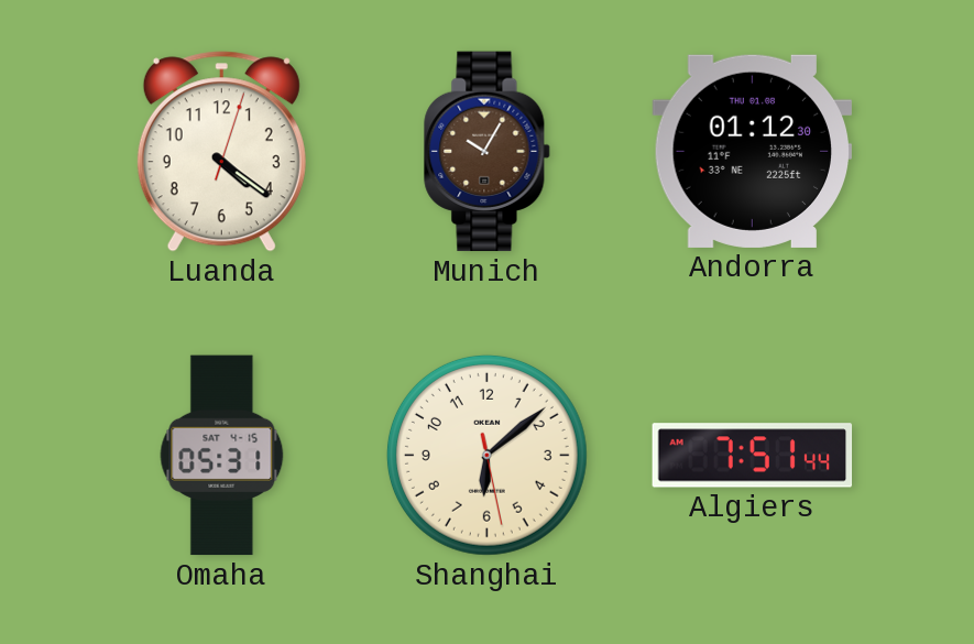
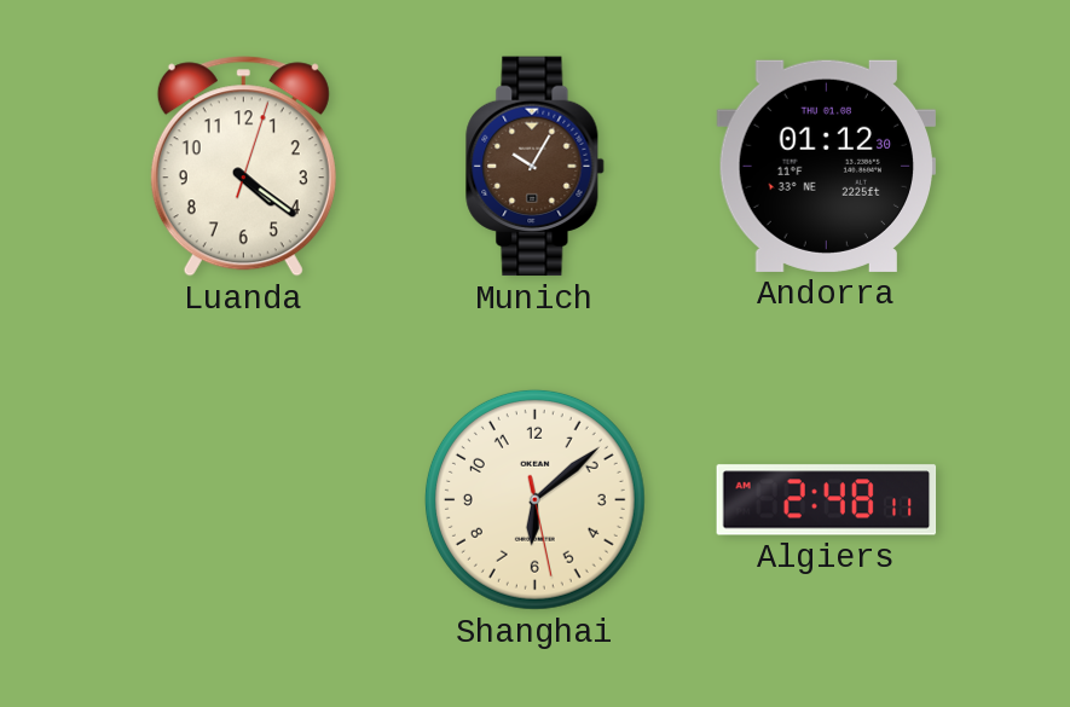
Omaha: 05:31 -> none (222, 456)
Algiers: 7:51 -> 2:48 (827, 500)
